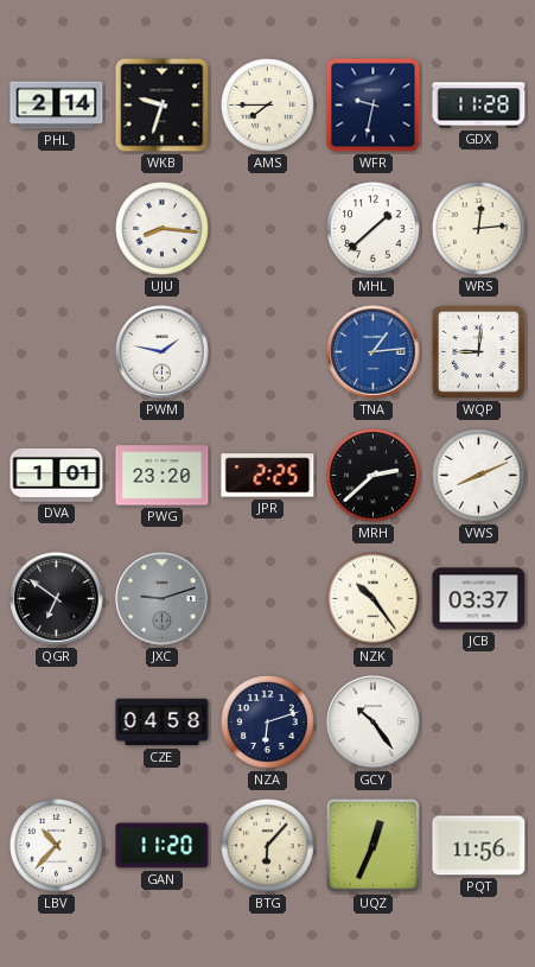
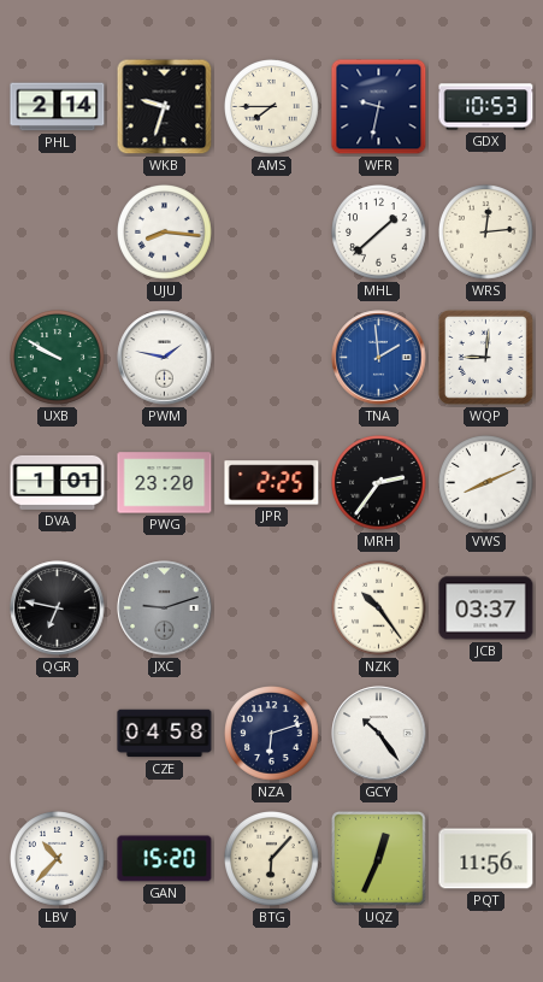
GDX: 11:28 -> 10:53 (486, 107)
UXB: none -> 9:50 (58, 358)
TNA: 1:14 -> 1:59 (379, 358)
MRH: 2:38 -> 2:36 (379, 483)
QGR: 6:51 -> 6:47 (58, 608)
GAN: 11:20 -> 15:20 (165, 859)
